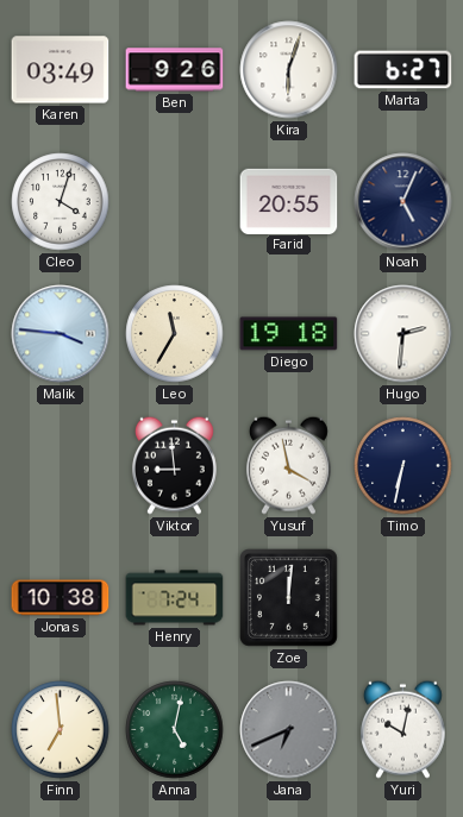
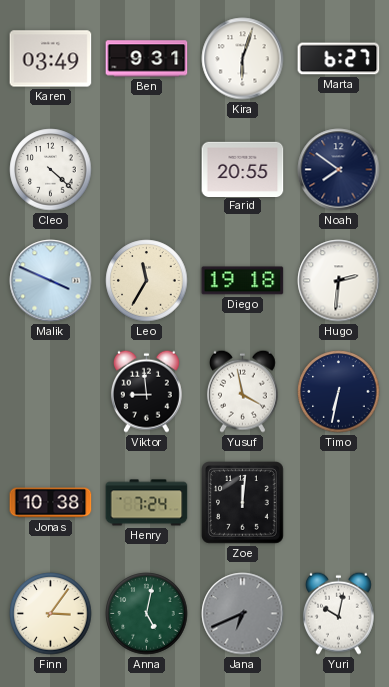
Ben: 9:26 -> 9:31 (147, 59)
Cleo: 4:03 -> 4:22 (51, 170)
Noah: 5:04 -> 7:51 (339, 170)
Malik: 3:46 -> 3:49 (51, 281)
Finn: 6:59 -> 3:06 (51, 614)
